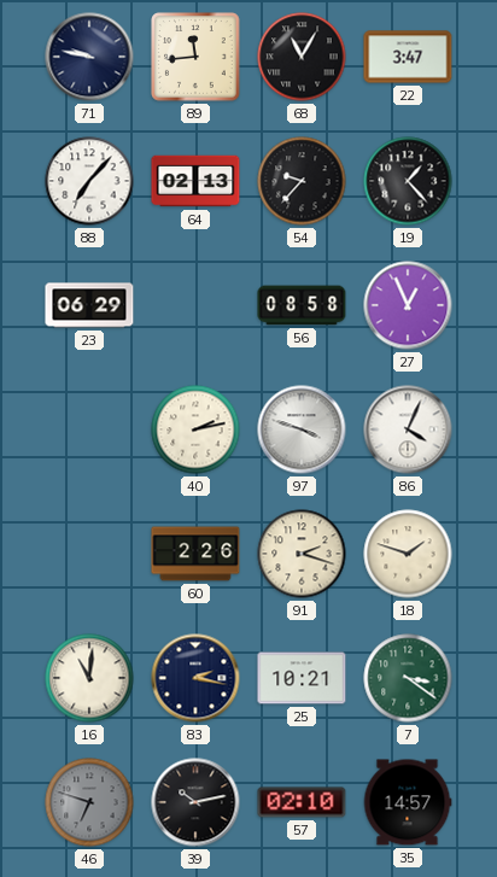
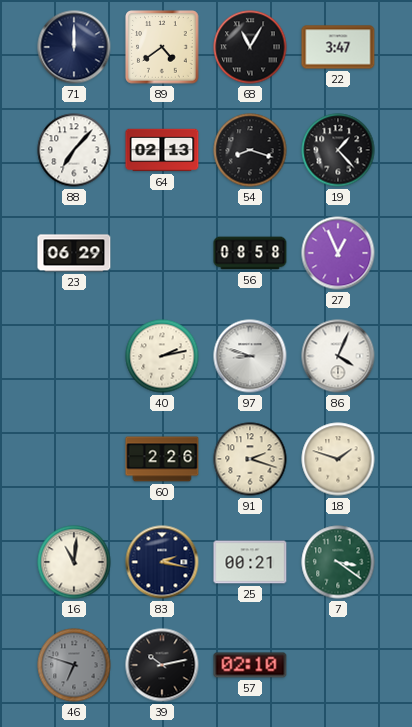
71: 9:47 -> 12:00 (74, 47)
89: 11:44 -> 4:39 (162, 47)
54: 9:37 -> 8:18 (250, 150)
97: 3:48 -> 8:48 (250, 356)
25: 10:21 -> 00:21 (250, 562)
35: 14:57 -> none (408, 802)
